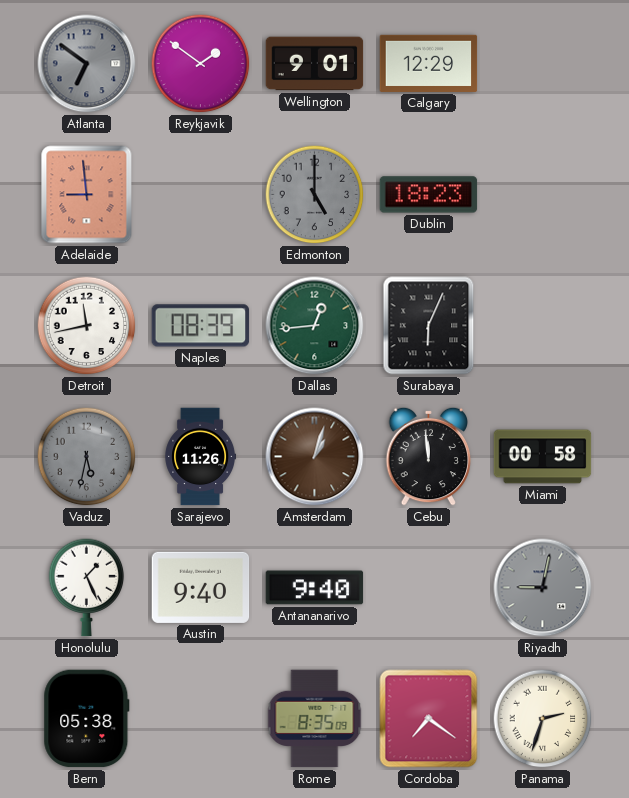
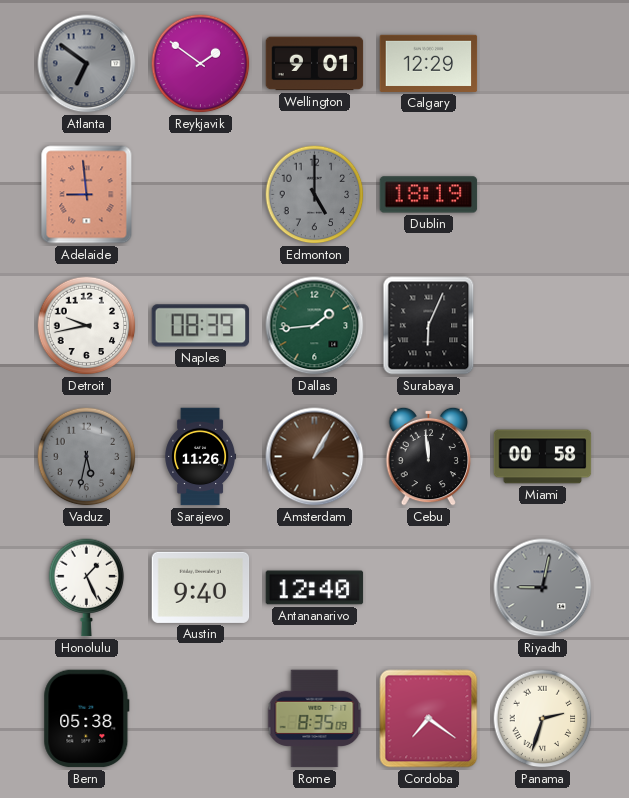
Dublin: 18:23 -> 18:19 (429, 195)
Detroit: 11:43 -> 9:43 (87, 326)
Dallas: 12:44 -> 1:44 (315, 326)
Amsterdam: 1:03 -> 1:05 (315, 457)
Antananarivo: 9:40 -> 12:40 (315, 588)
